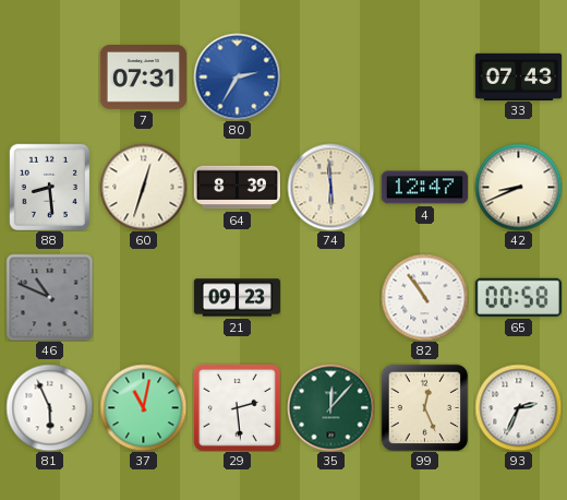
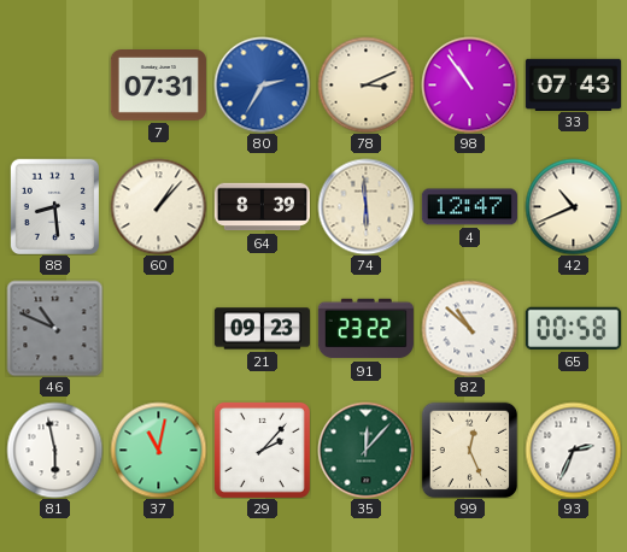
78: none -> 3:11 (365, 84)
98: none -> 10:54 (469, 84)
60: 12:33 -> 1:07 (158, 206)
42: 8:41 -> 10:41 (573, 206)
91: none -> 23:22 (365, 329)
82: 10:54 -> 10:52 (469, 328)
81: 5:56 -> 5:58 (54, 450)
29: 2:29 -> 2:07 (262, 450)
